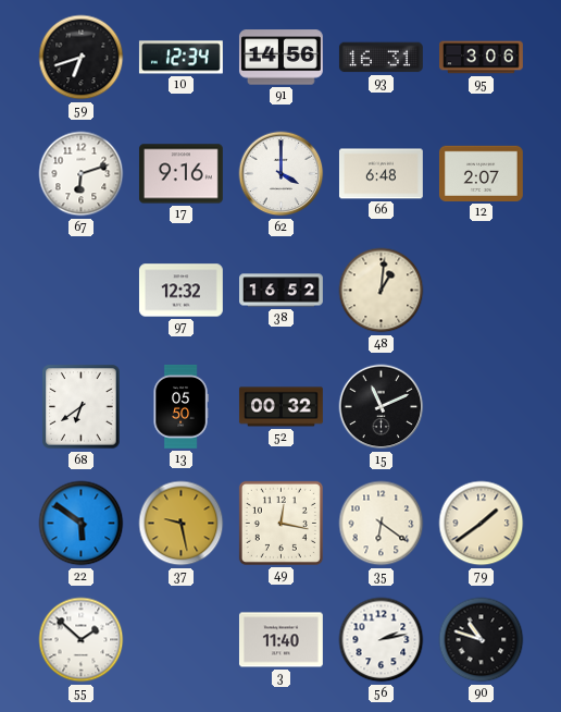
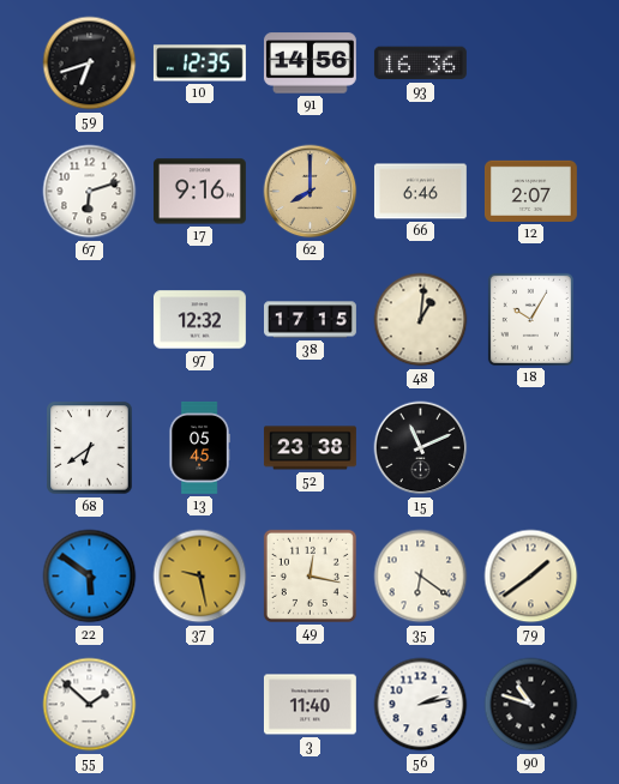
10: 12:34 -> 12:35 (199, 64)
93: 16:31 -> 16:36 (420, 64)
95: 3:06 -> none (482, 58)
62: 4:00 -> 8:00 (311, 192)
62 dial: white -> champagne (311, 192)
66: 6:48 -> 6:46 (420, 192)
38: 16:52 -> 17:15 (311, 320)
18: none -> 10:05 (530, 319)
13: 05:50 -> 05:45 (199, 448)
52: 00:32 -> 23:38 (309, 448)
